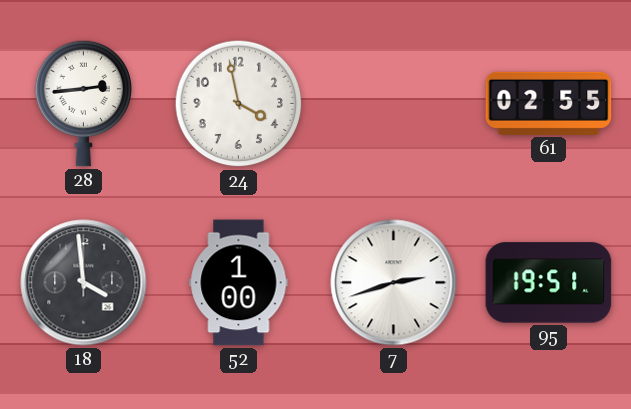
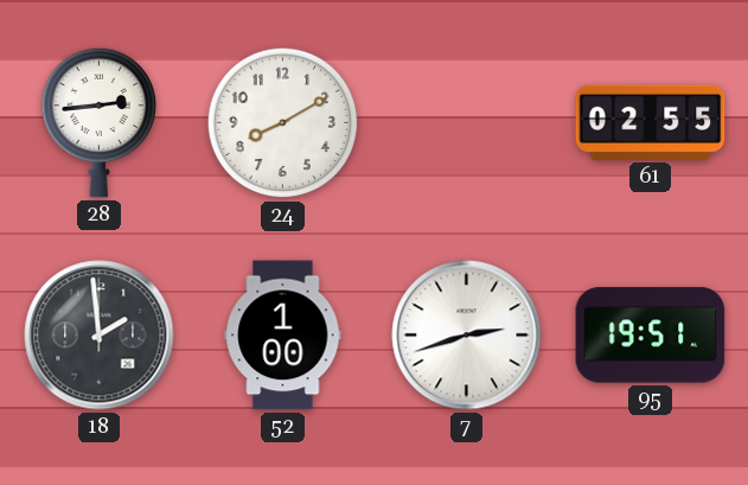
24: 3:58 -> 8:10 (283, 123)
18: 3:59 -> 1:59 (100, 336)
